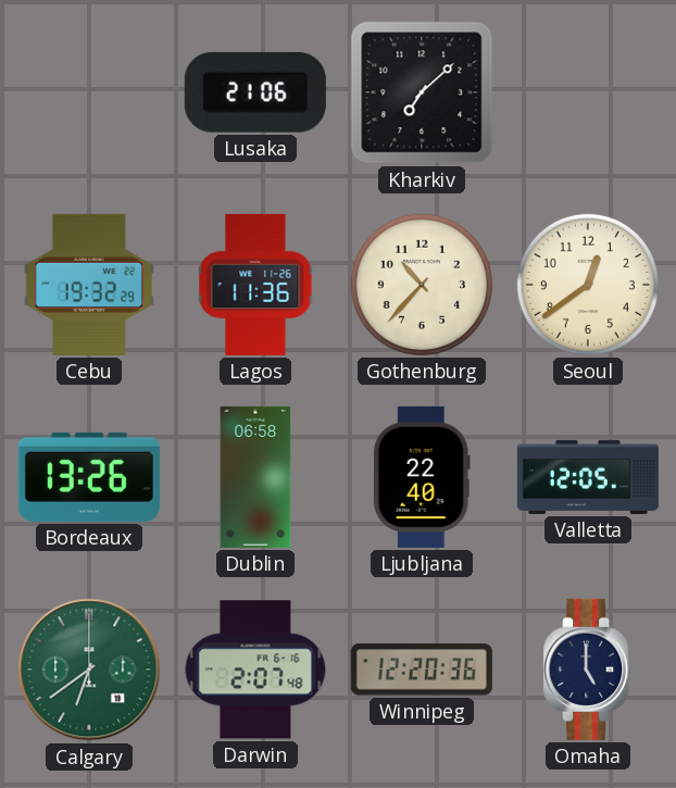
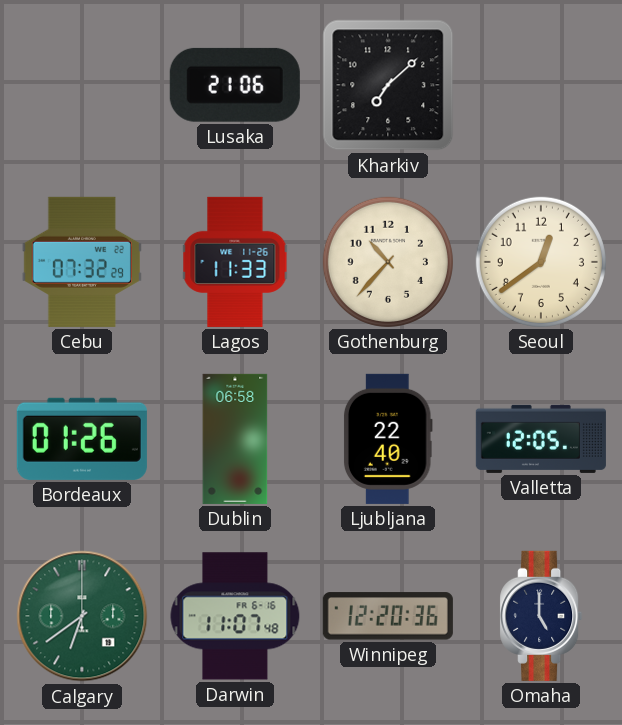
Cebu: 19:32 -> 07:32 (82, 262)
Lagos: 11:36 -> 11:33 (235, 262)
Bordeaux: 13:26 -> 01:26 (82, 439)
Darwin: 2:07 -> 11:07 (235, 616)
